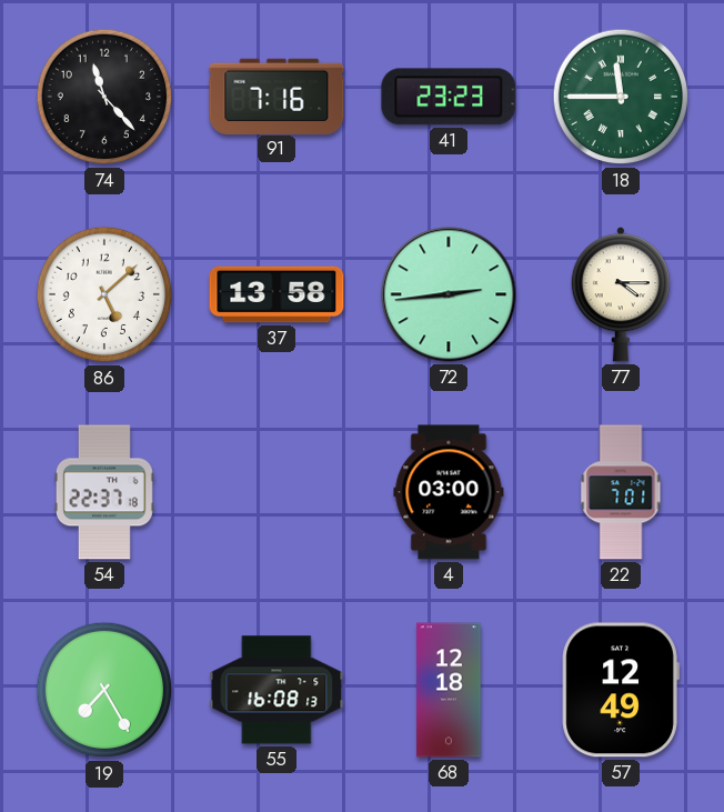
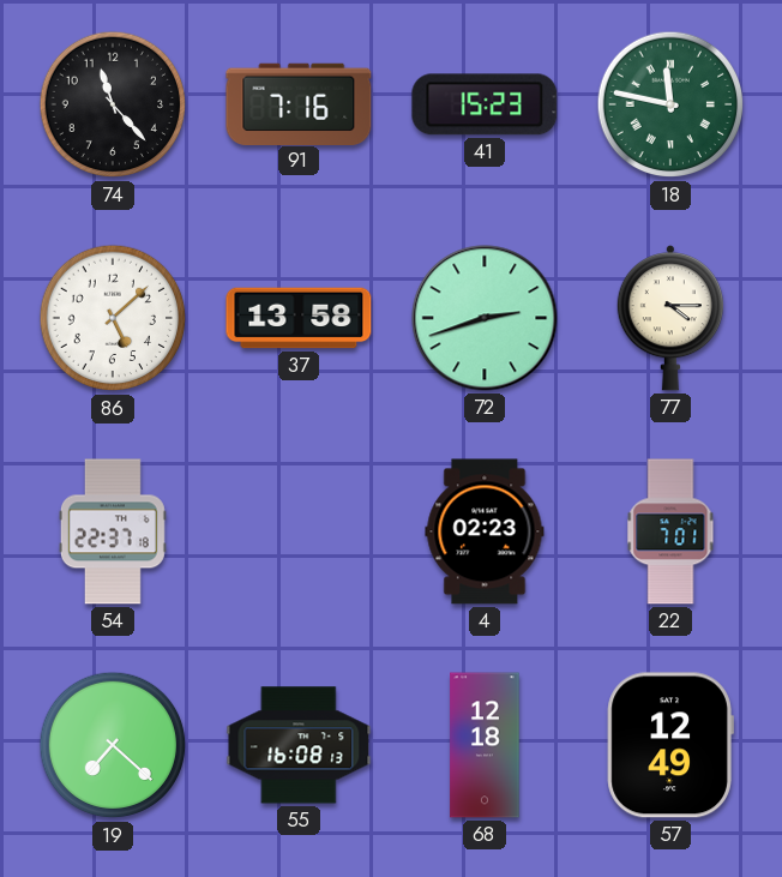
41: 23:23 -> 15:23 (485, 104)
18: 11:45 -> 11:47 (670, 104)
72: 2:44 -> 2:42 (485, 318)
4: 03:00 -> 02:23 (485, 531)
19: 7:25 -> 7:22 (113, 745)
